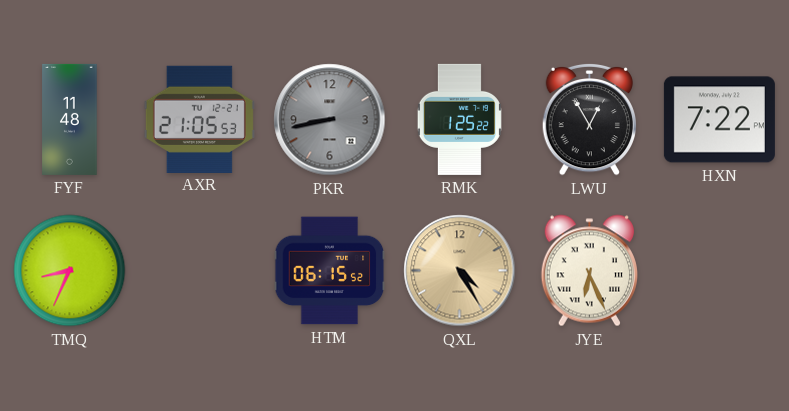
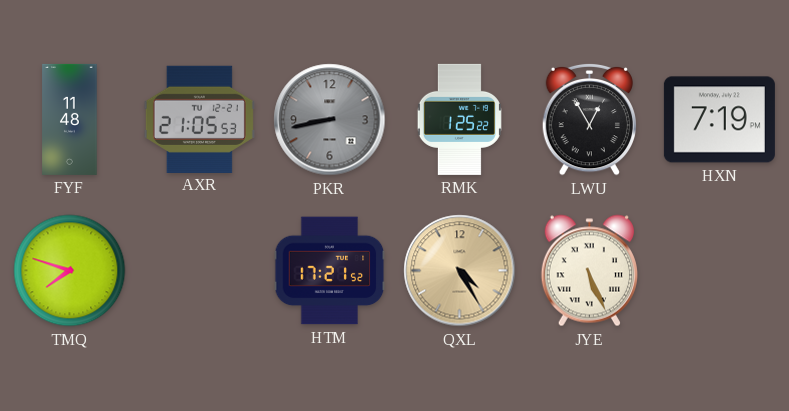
HXN: 7:22 -> 7:19 (719, 120)
TMQ: 8:34 -> 7:48 (70, 271)
HTM: 06:15 -> 17:21 (330, 271)
JYE: 6:26 -> 5:26 (589, 271)
